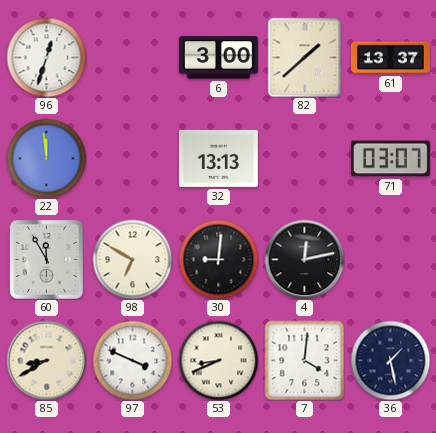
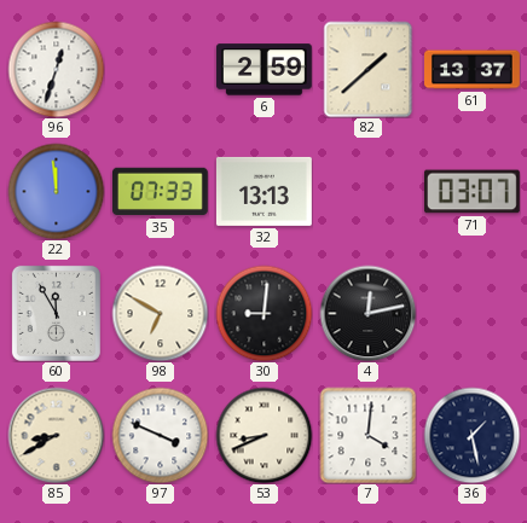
6: 3:00 -> 2:59 (263, 70)
35: none -> 07:33 (160, 192)
